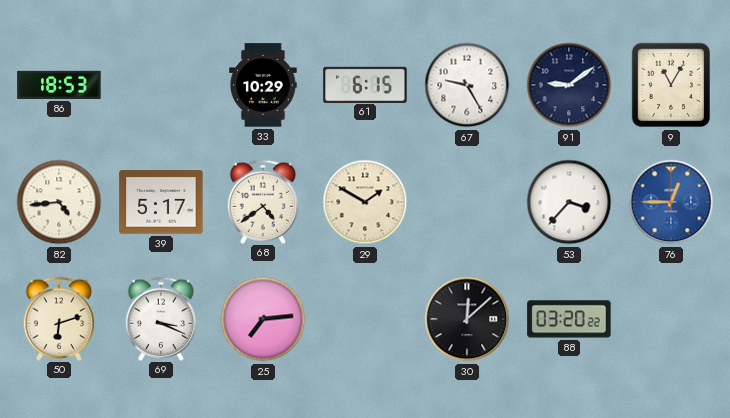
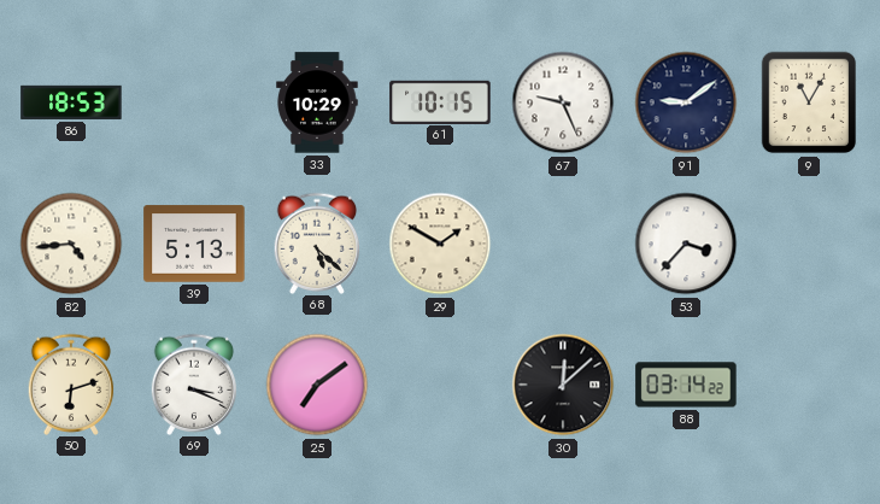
61: 6:15 -> 10:15 (440, 101)
67: 9:25 -> 9:26 (563, 102)
39: 5:17 -> 5:13 (194, 244)
68: 4:39 -> 5:22 (317, 242)
76: 12:45 -> none (671, 202)
25: 7:14 -> 7:09 (317, 385)
88: 03:20 -> 03:14 (686, 385)
